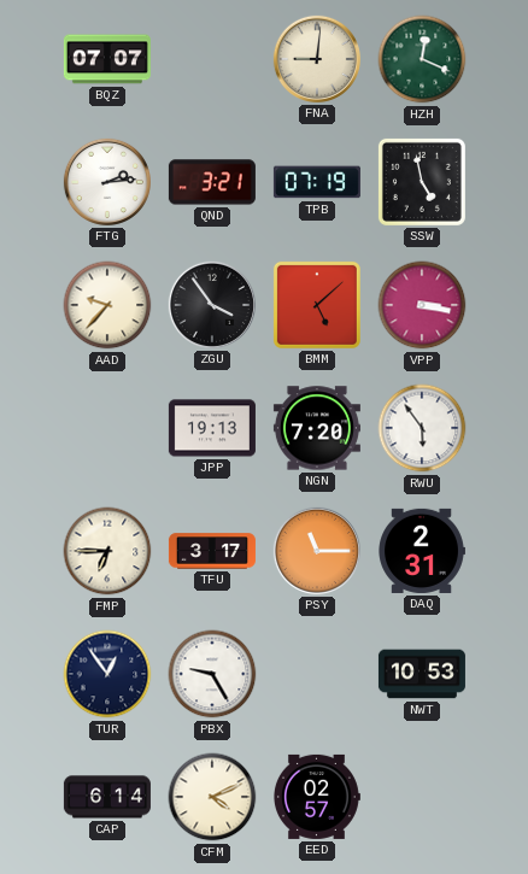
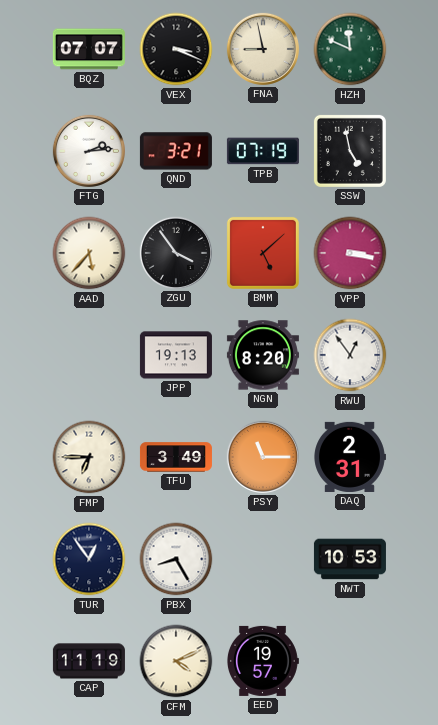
VEX: none -> 3:19 (176, 49)
FNA: 9:01 -> 8:58 (263, 49)
HZH: 12:19 -> 11:49 (350, 49)
AAD: 9:37 -> 5:37 (89, 253)
NGN: 7:20 -> 8:20 (263, 355)
RWU: 5:54 -> 12:54 (350, 355)
TFU: 3:17 -> 3:49 (176, 457)
PBX: 9:25 -> 8:25 (176, 559)
CAP: 6:14 -> 11:19 (89, 661)
EED: 02:57 -> 19:57 (263, 661)
